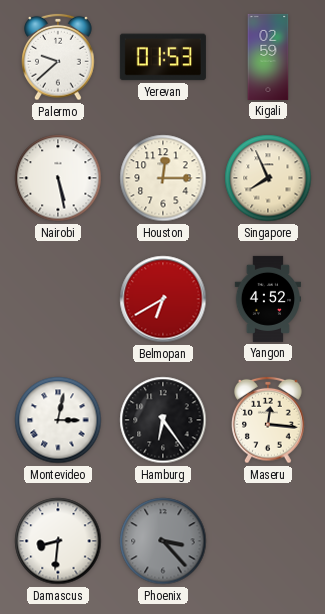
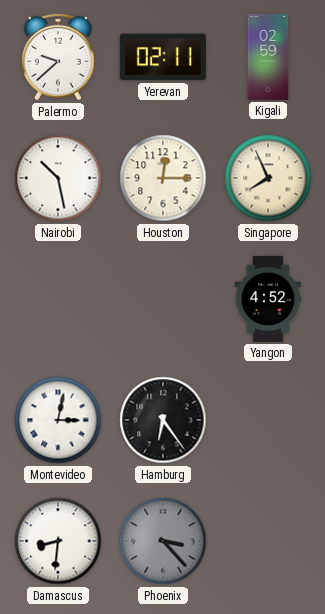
Yerevan: 01:53 -> 02:11 (163, 57)
Nairobi: 5:28 -> 10:28 (58, 178)
Belmopan: 6:40 -> none (163, 299)
Maseru: 12:16 -> none (268, 420)
